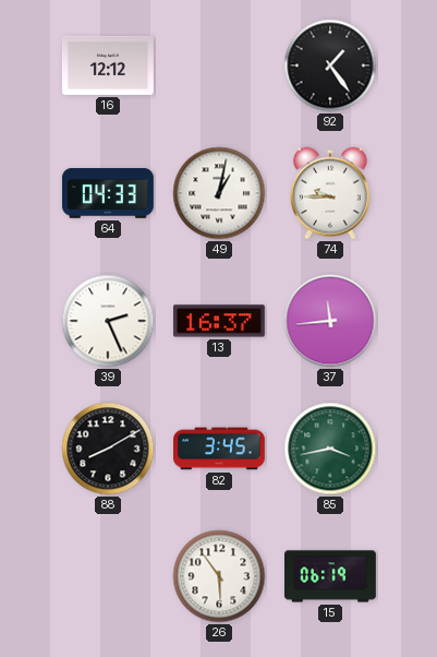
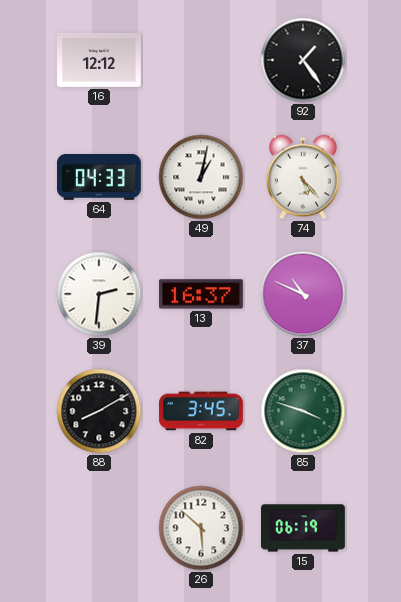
74: 9:45 -> 5:23 (303, 177)
39: 2:26 -> 2:31 (99, 294)
37: 11:44 -> 10:49 (303, 294)
85: 3:43 -> 3:48 (303, 411)
26: 5:54 -> 5:52 (201, 528)
